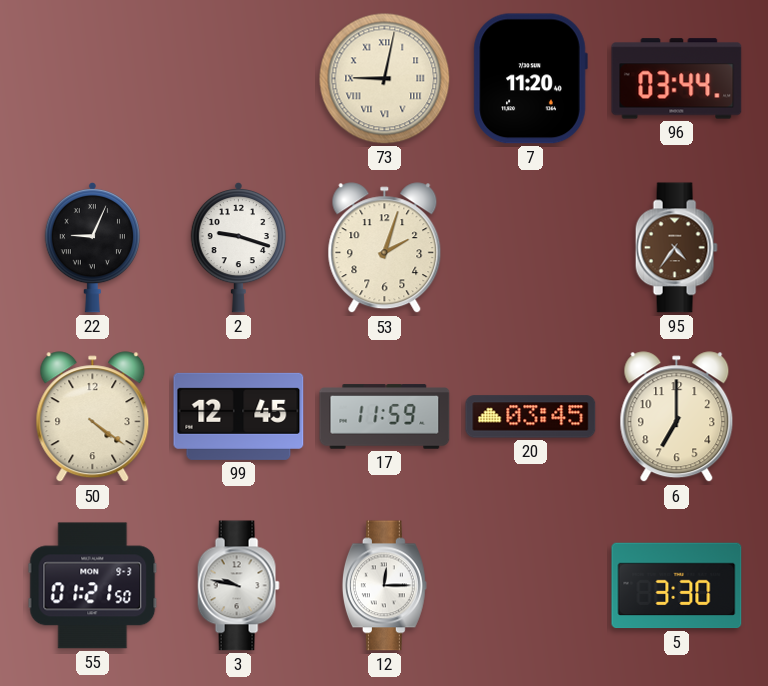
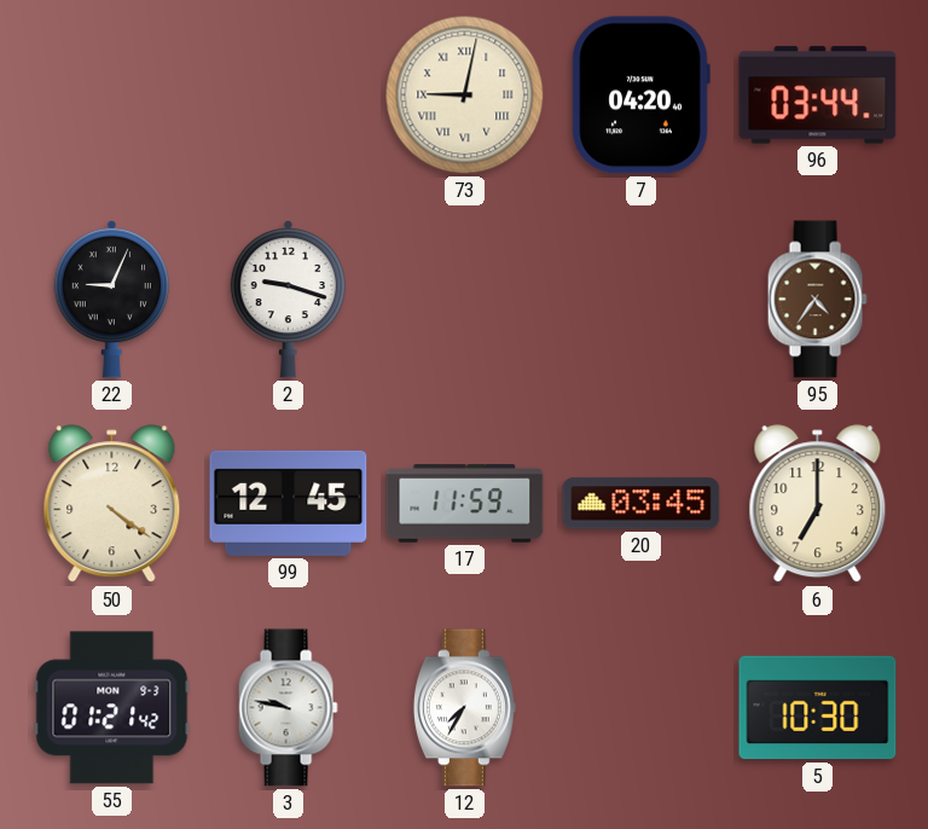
7: 11:20 -> 04:20 (640, 95)
53: 2:03 -> none (385, 248)
55: 01:21:50 -> 01:21:42 (112, 708)
12: 12:15 -> 7:35 (464, 708)
5: 3:30 -> 10:30 (818, 708)
